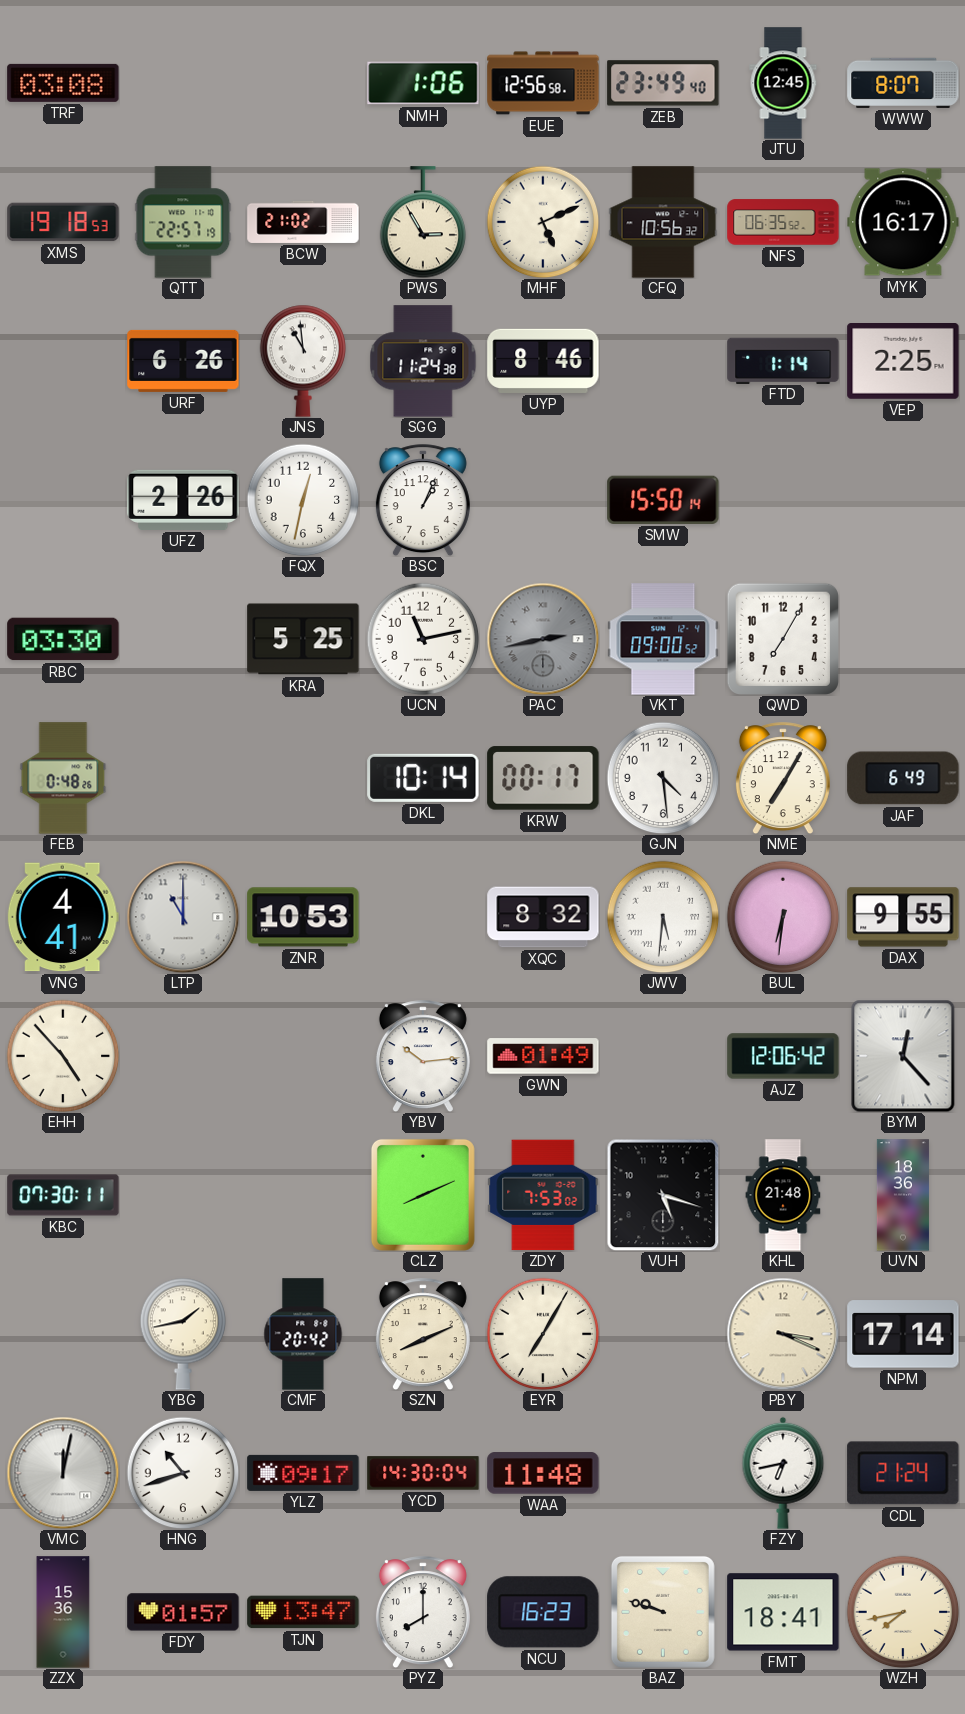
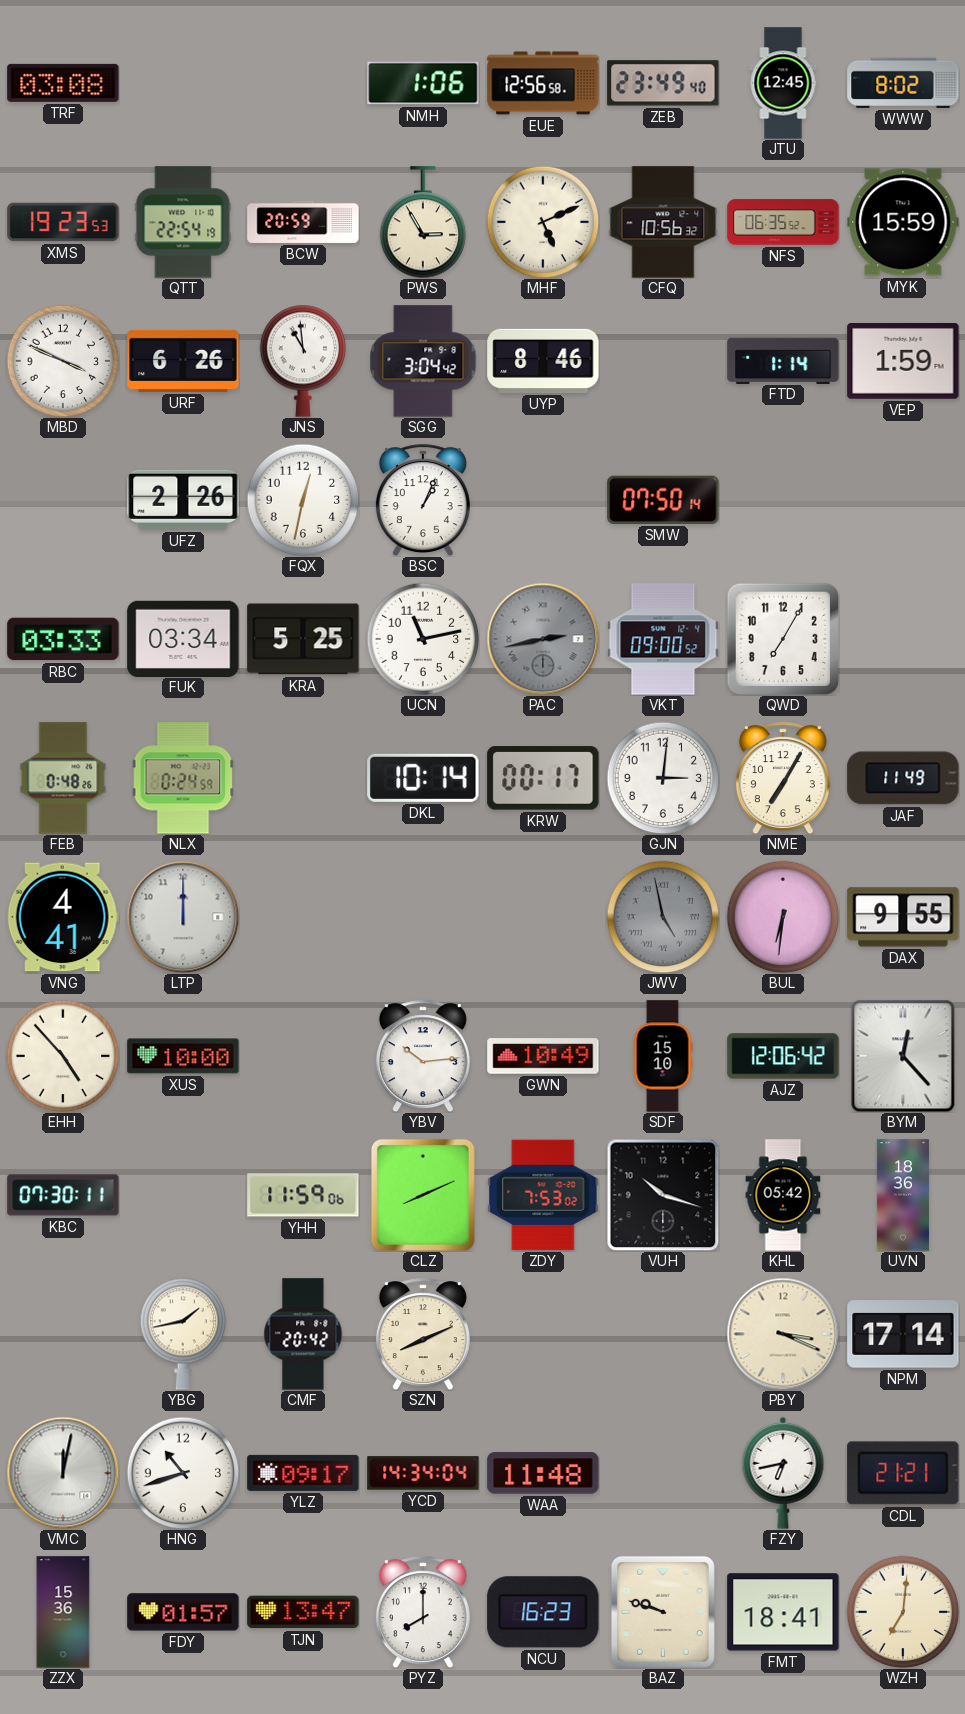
WWW: 8:07 -> 8:02 (903, 83)
XMS: 19:18 -> 19:23 (63, 222)
QTT: 22:57 -> 22:54 (183, 222)
BCW: 21:02 -> 20:59 (303, 222)
MYK: 16:17 -> 15:59 (903, 222)
MBD: none -> 3:49 (63, 361)
SGG: 11:24 -> 3:04 (423, 361)
VEP: 2:25 -> 1:59 (903, 362)
SMW: 15:50 -> 07:50 (663, 500)
RBC: 03:30 -> 03:33 (63, 639)
FUK: none -> 03:34 (183, 638)
NLX: none -> 0:24 (183, 778)
GJN: 4:29 -> 3:01 (663, 778)
JAF: 6:49 -> 11:49 (903, 778)
LTP: 11:00 -> 12:00 (183, 917)
ZNR: 10:53 -> none (303, 917)
XQC: 8:32 -> none (543, 917)
JWV: 5:31 -> 4:58 (663, 917)
JWV dial: white -> grey (663, 917)
XUS: none -> 10:00 (183, 1056)
GWN: 01:49 -> 10:49 (543, 1056)
SDF: none -> 15:10 (663, 1056)
YHH: none -> 11:59 (303, 1195)
VUH: 5:18 -> 10:18 (663, 1195)
KHL: 21:48 -> 05:42 (783, 1195)
EYR: 7:05 -> none (543, 1334)
YCD: 14:30 -> 14:34 (423, 1473)
CDL: 21:24 -> 21:21 (903, 1473)
WZH: 7:43 -> 7:01 (903, 1612)
